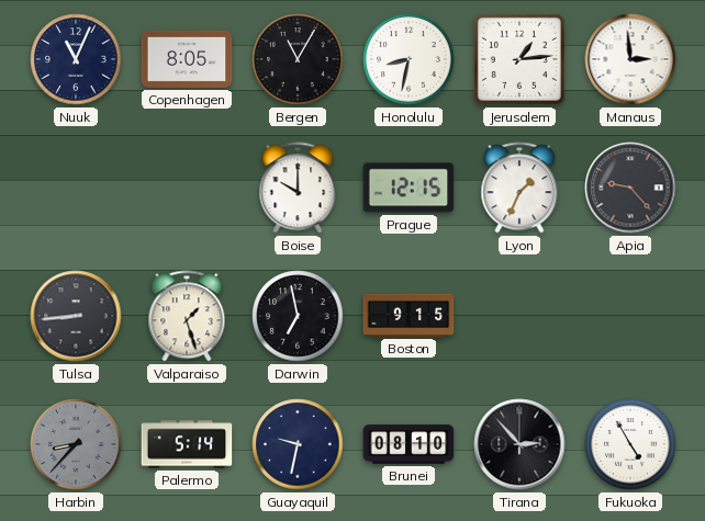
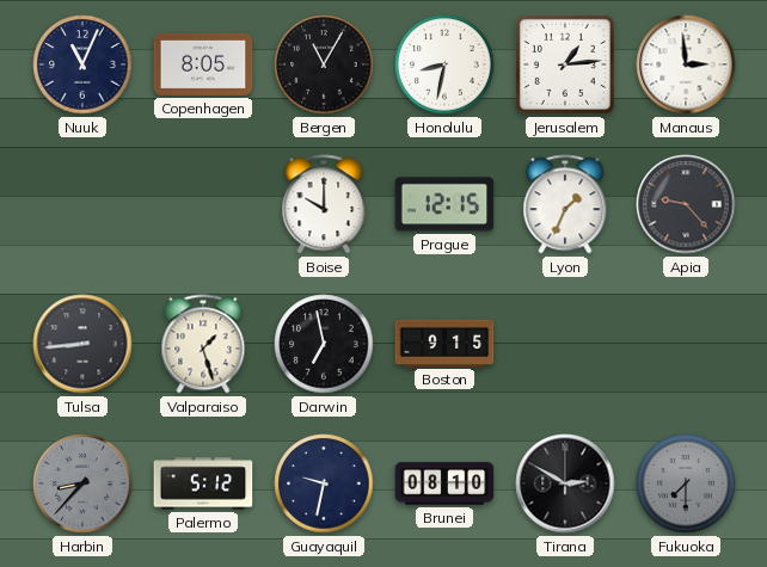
Palermo: 5:14 -> 5:12 (203, 483)
Tirana: 2:53 -> 2:50 (565, 483)
Fukuoka: 4:55 -> 7:30 (686, 483)
Fukuoka dial: white -> grey (686, 483)
